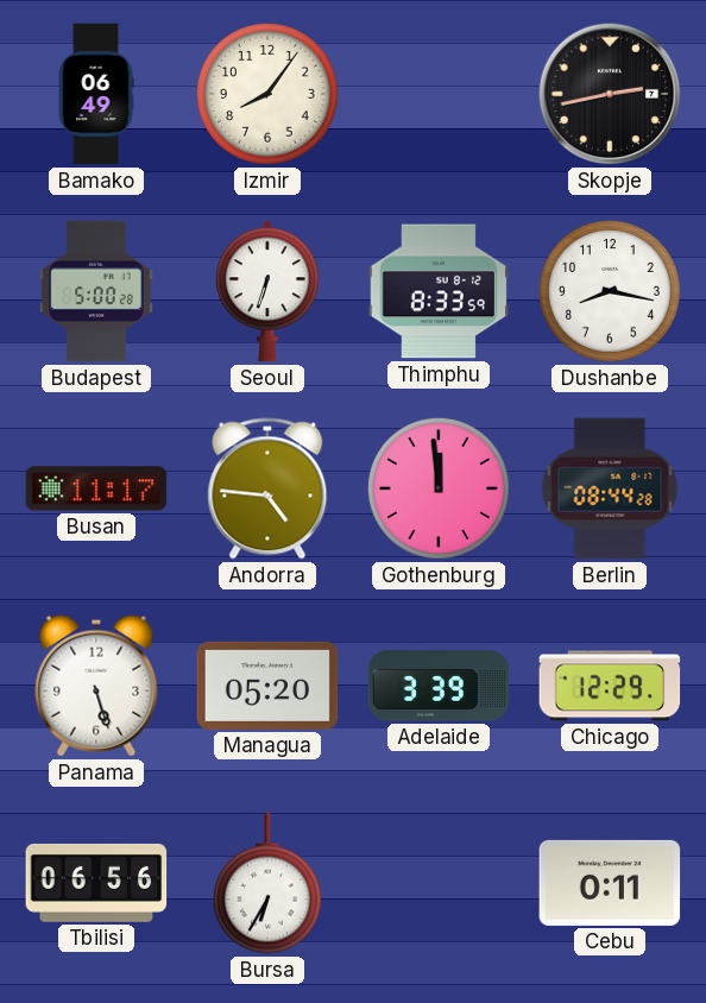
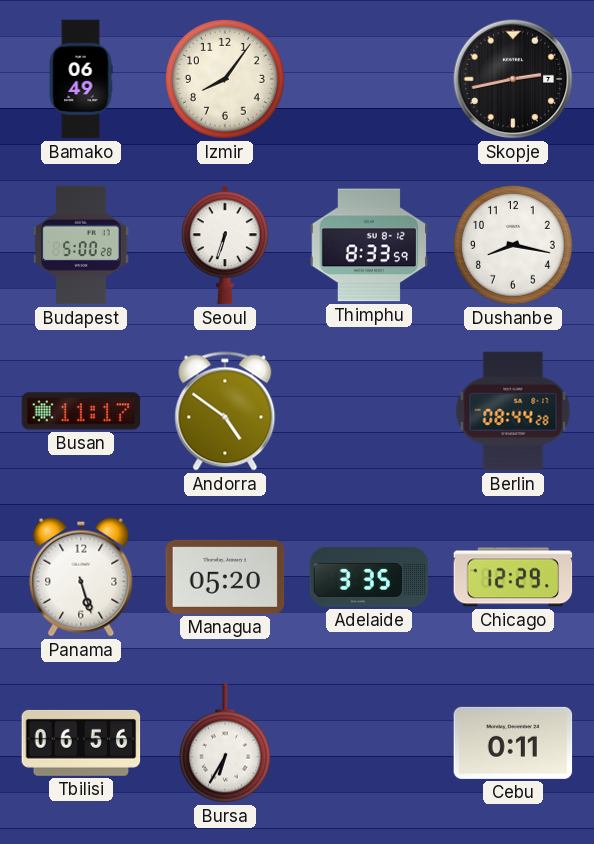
Andorra: 4:46 -> 4:51 (225, 411)
Gothenburg: 11:59 -> none (439, 488)
Adelaide: 3:39 -> 3:35 (369, 577)
